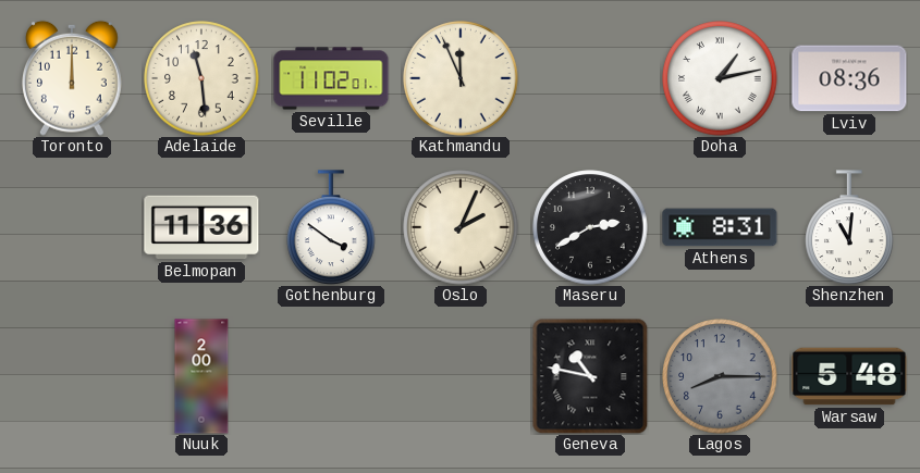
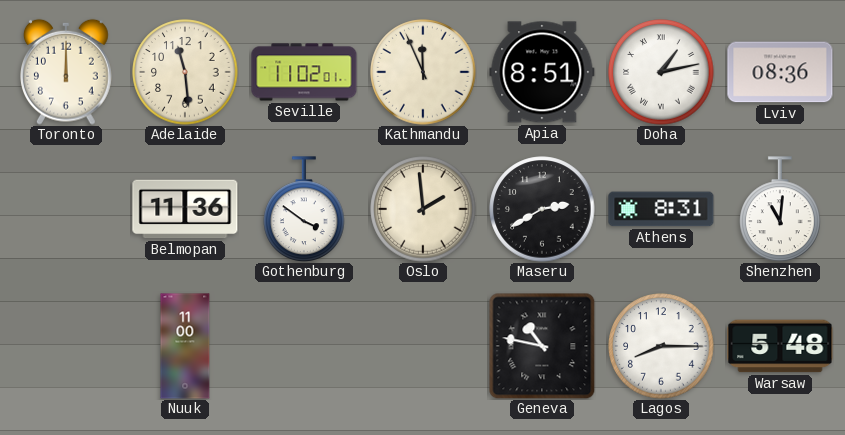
Apia: none -> 8:51 (542, 72)
Oslo: 2:04 -> 1:59 (423, 209)
Nuuk: 2:00 -> 11:00 (185, 346)
Lagos dial: grey -> white (661, 346)
